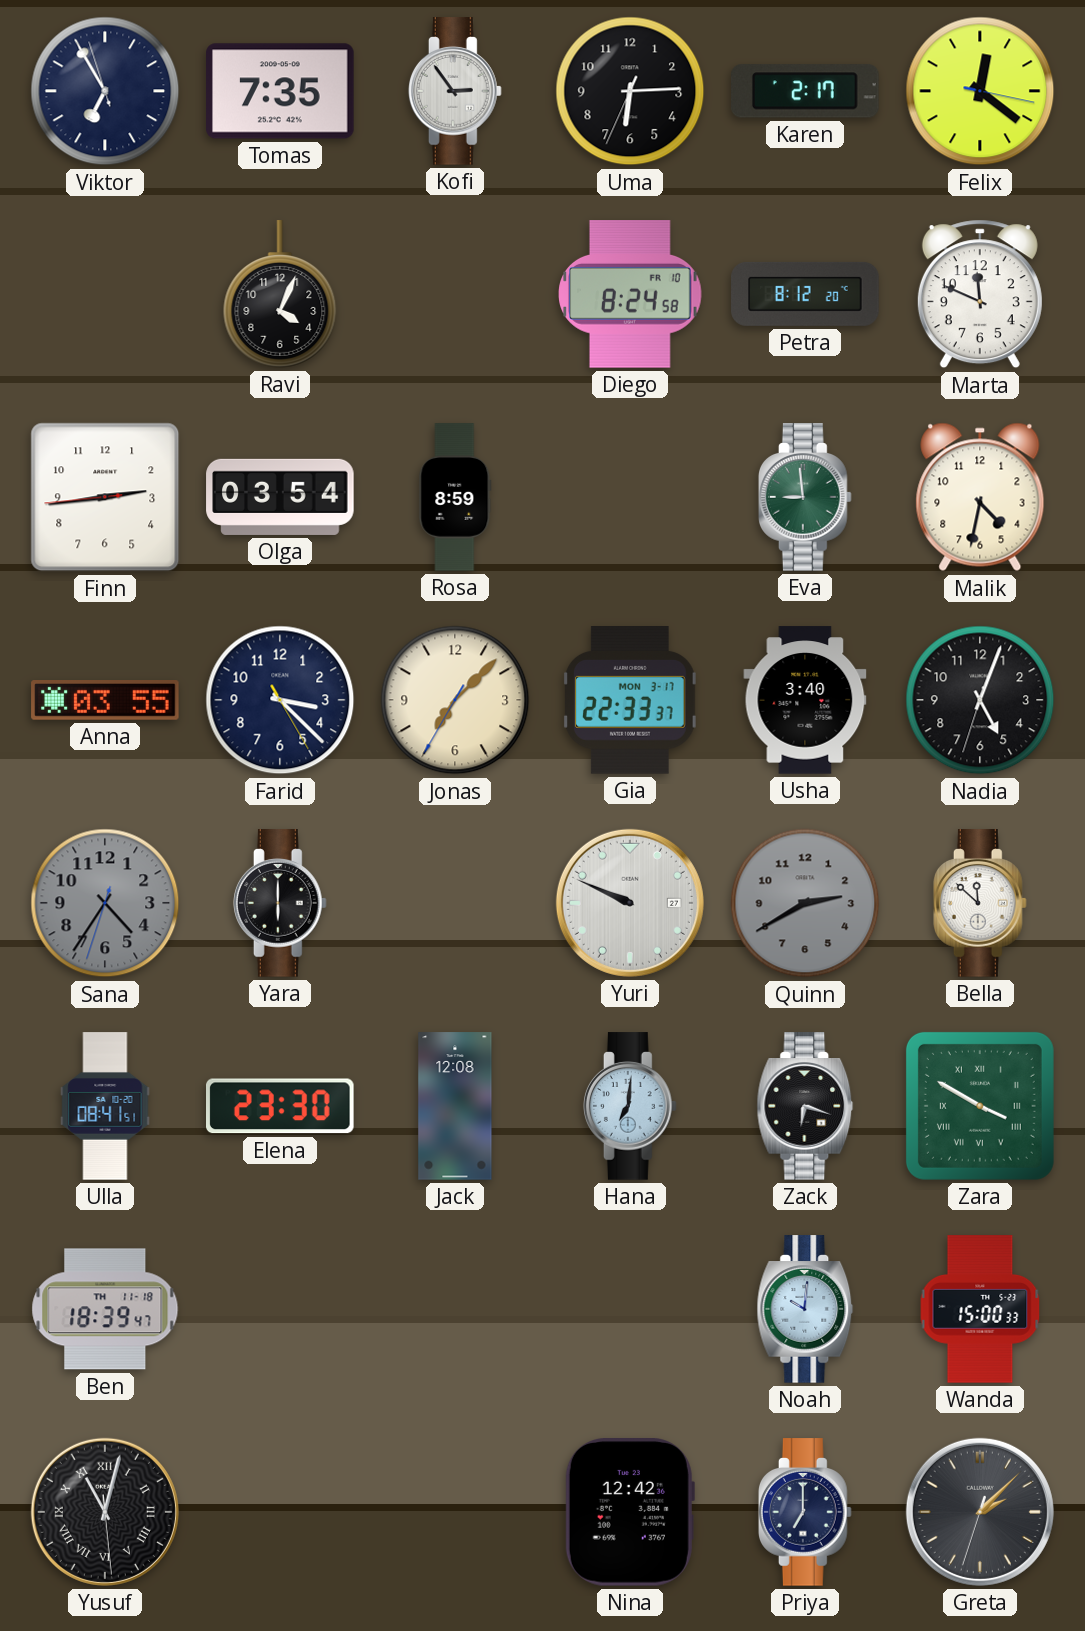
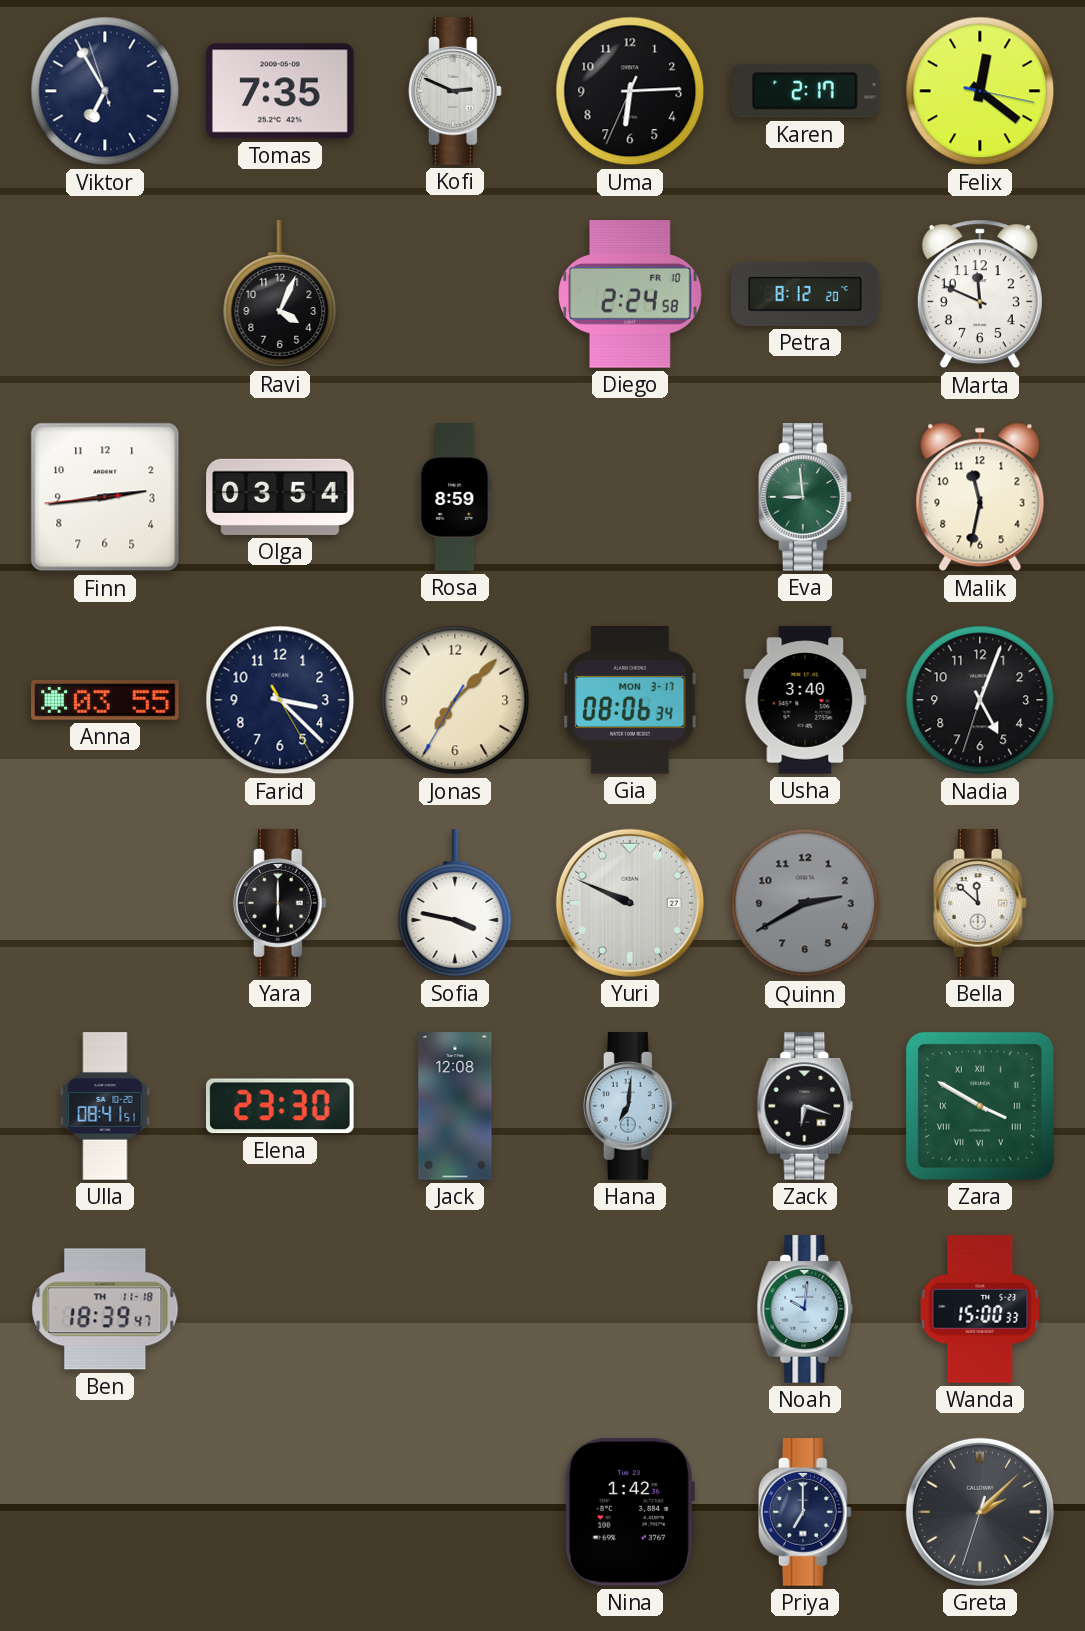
Kofi: 2:54 -> 2:49 (455, 91)
Diego: 8:24 -> 2:24 (630, 294)
Malik: 4:32 -> 11:32 (980, 497)
Gia: 22:33 -> 08:06 (630, 700)
Sana: 4:35 -> none (105, 903)
Sofia: none -> 3:47 (455, 903)
Yusuf: 11:02 -> none (105, 1512)
Nina: 12:42 -> 1:42 (630, 1513)
